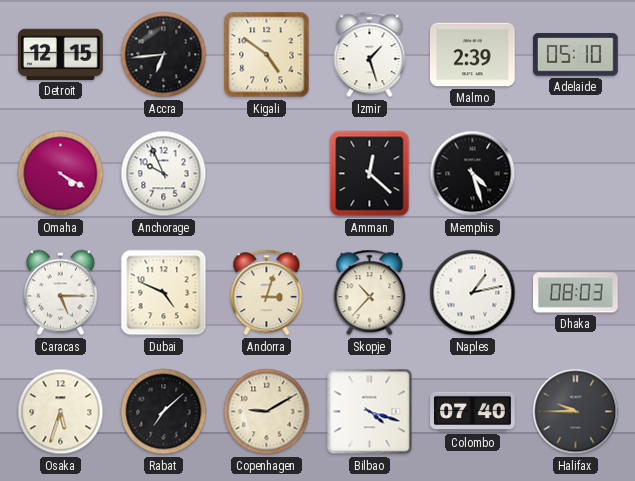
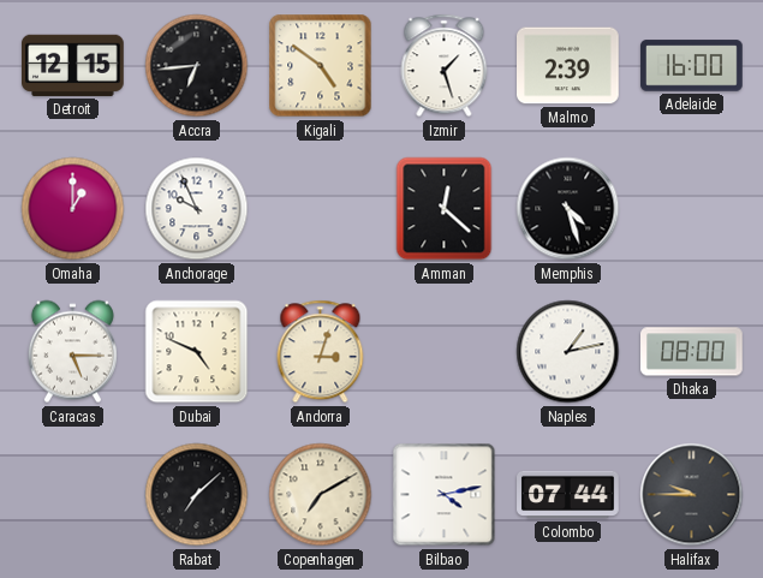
Adelaide: 05:10 -> 16:00 (692, 66)
Omaha: 4:20 -> 1:00 (73, 209)
Skopje: 10:37 -> none (370, 293)
Dhaka: 08:03 -> 08:00 (692, 352)
Osaka: 5:33 -> none (61, 412)
Copenhagen: 9:10 -> 7:10 (321, 495)
Bilbao: 4:18 -> 4:13 (445, 495)
Colombo: 07:40 -> 07:44 (568, 495)
